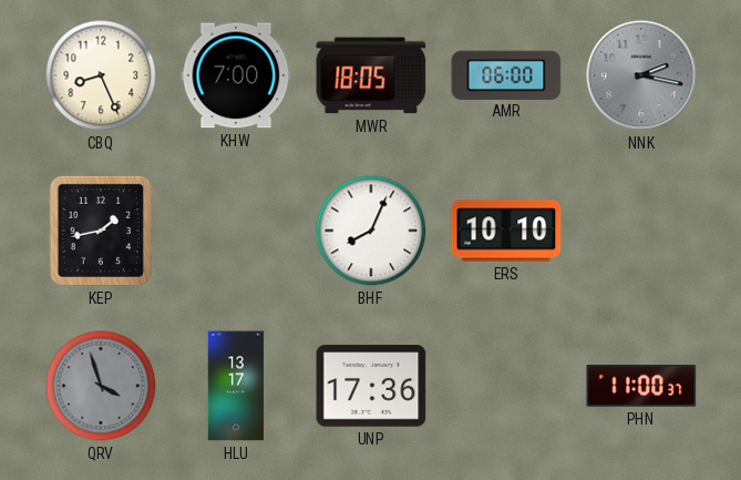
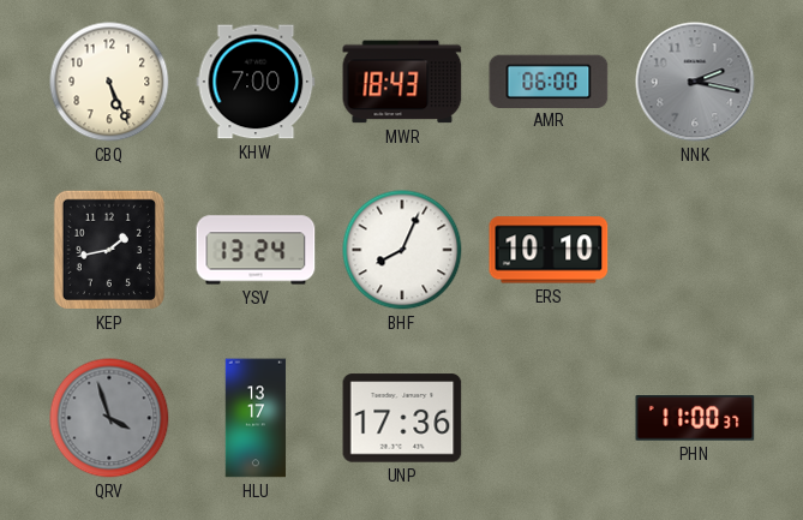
CBQ: 8:26 -> 5:26 (109, 82)
MWR: 18:05 -> 18:43 (402, 82)
YSV: none -> 13:24 (256, 250)
